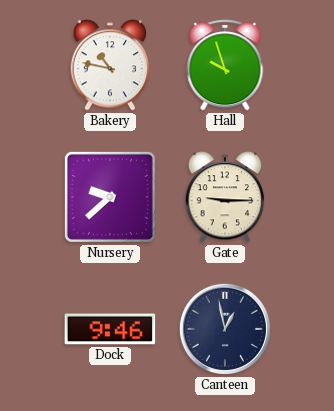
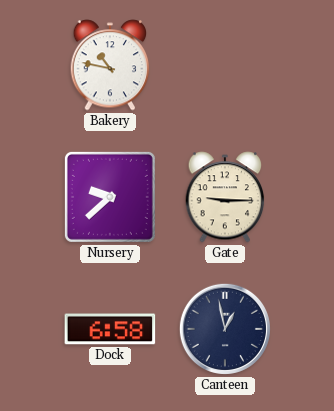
Hall: 9:57 -> none (225, 65)
Dock: 9:46 -> 6:58 (110, 329)
